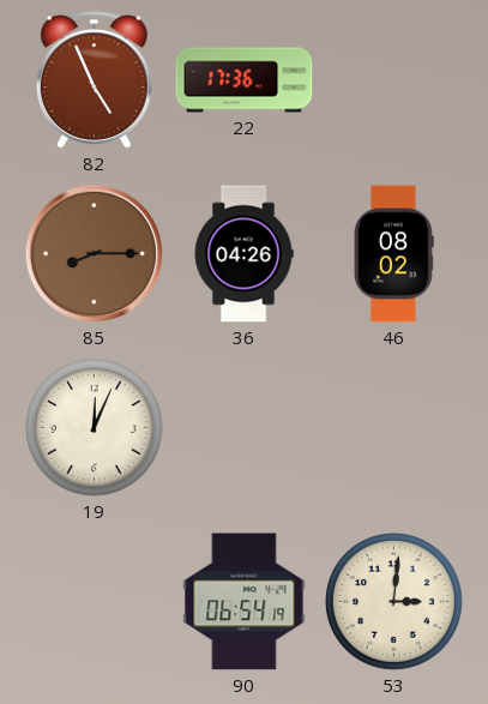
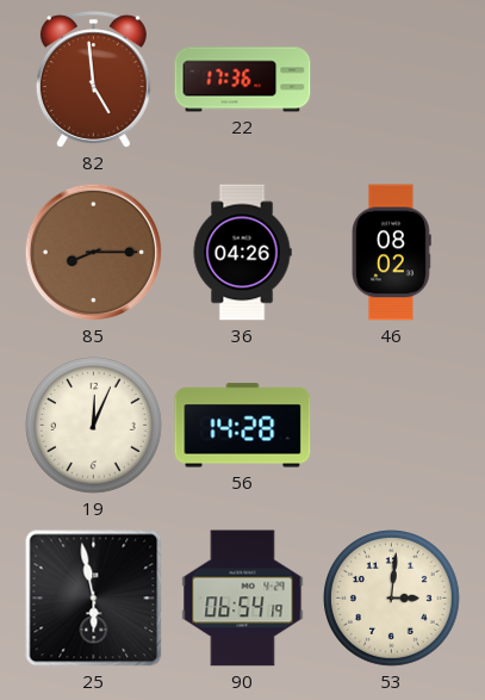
82: 4:56 -> 4:59 (93, 80)
56: none -> 14:28 (243, 426)
25: none -> 5:58 (94, 599)
